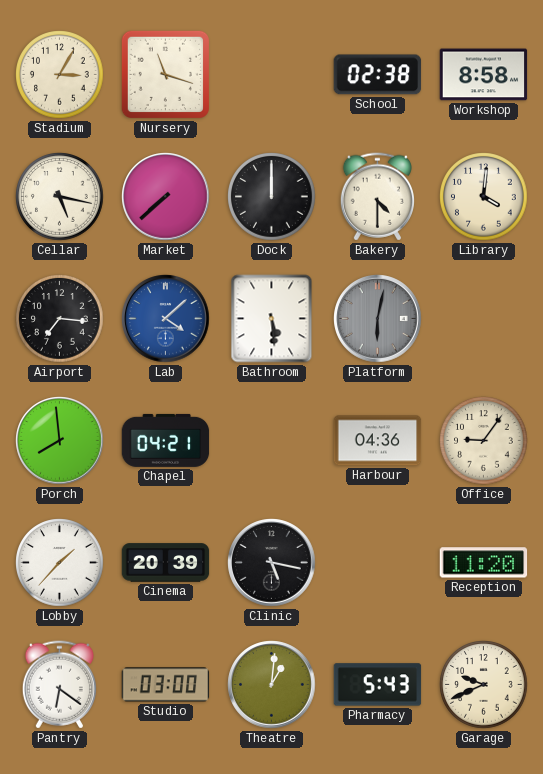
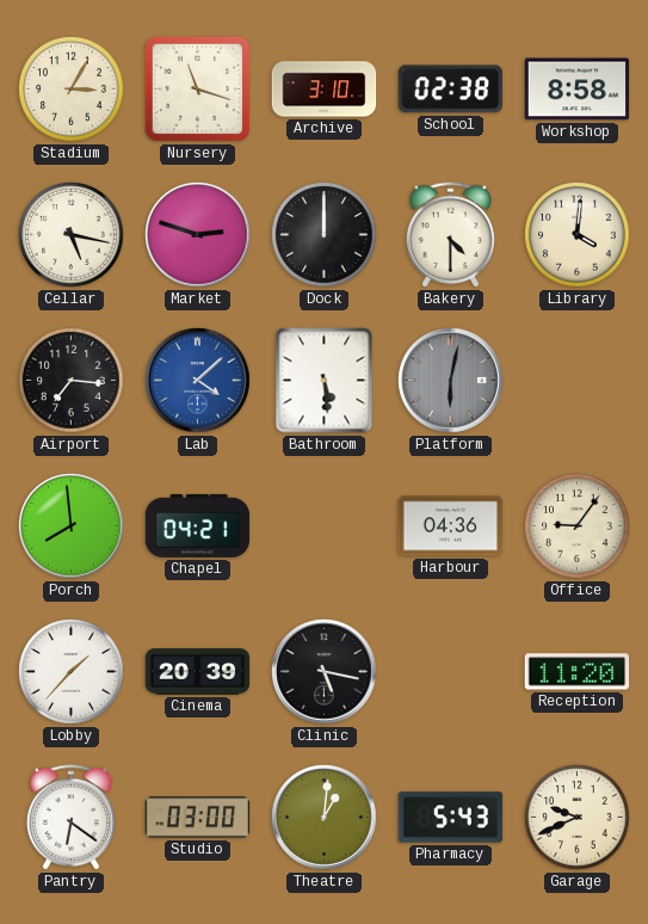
Archive: none -> 3:10 (325, 90)
Market: 7:38 -> 2:48 (198, 235)
